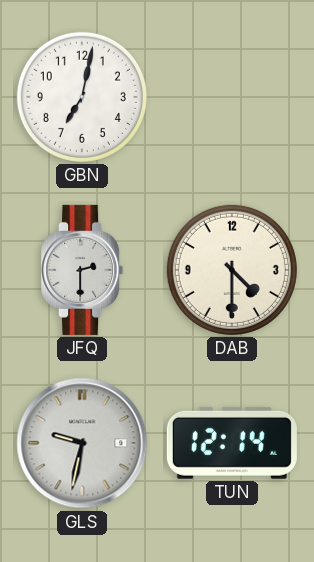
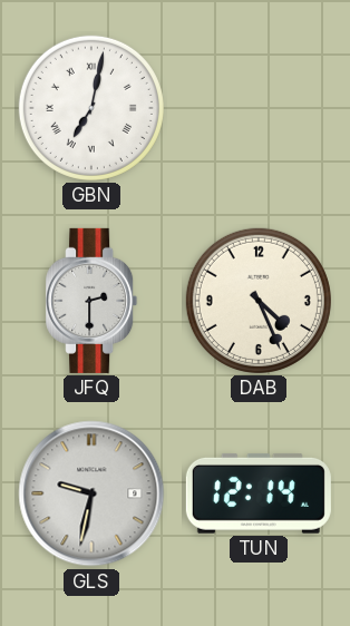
GBN numerals: Arabic -> Roman (91, 108)
DAB: 4:30 -> 4:26 (259, 301)
